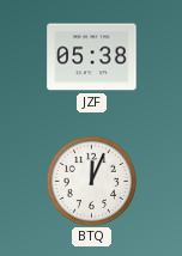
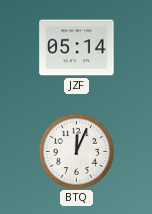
JZF: 05:38 -> 05:14 (77, 48)
